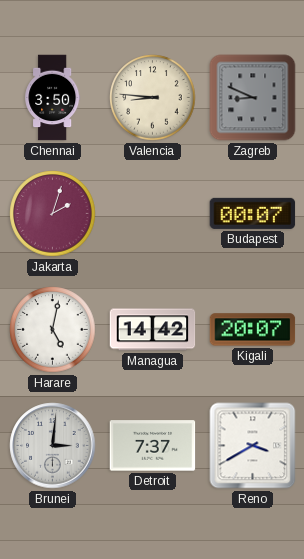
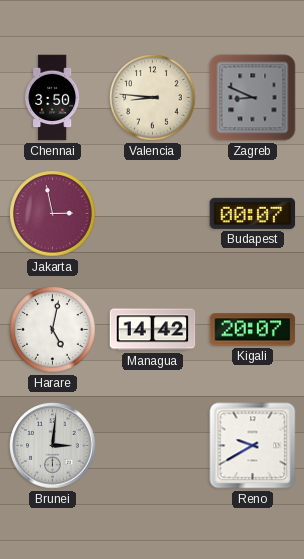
Jakarta: 2:03 -> 2:58 (53, 214)
Detroit: 7:37 -> none (153, 446)
Reno: 3:40 -> 9:40 (253, 446)
